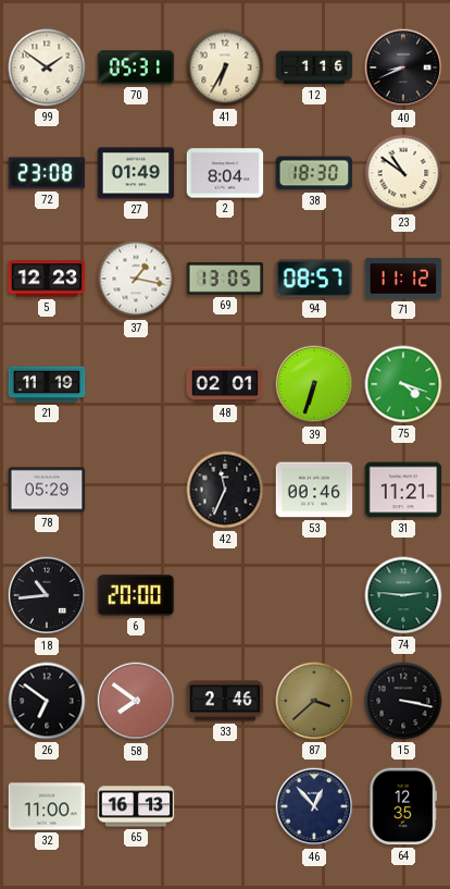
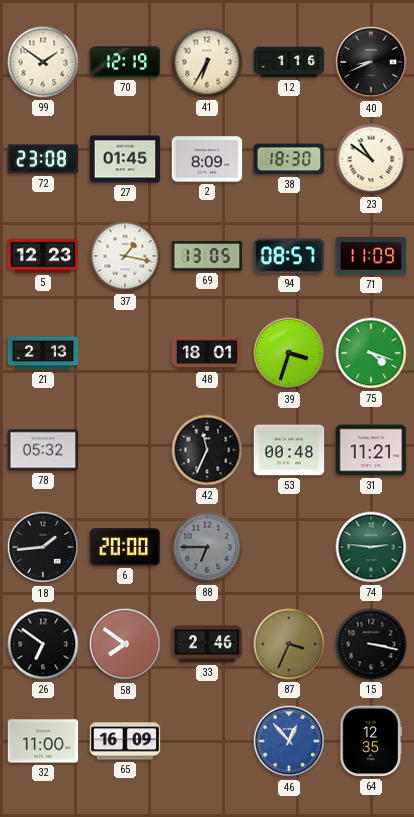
70: 05:31 -> 12:19 (125, 62)
27: 01:49 -> 01:45 (125, 159)
2: 8:04 -> 8:09 (207, 159)
71: 11:12 -> 11:09 (371, 256)
21: 11:19 -> 2:13 (43, 353)
48: 02:01 -> 18:01 (207, 353)
39: 6:33 -> 3:33 (289, 353)
78: 05:29 -> 05:32 (43, 450)
53: 00:46 -> 00:48 (289, 450)
18: 10:44 -> 1:44 (43, 547)
88: none -> 6:45 (207, 547)
87: 3:38 -> 3:34 (289, 644)
65: 16:13 -> 16:09 (125, 741)
46 dial: navy -> blue (289, 741)
